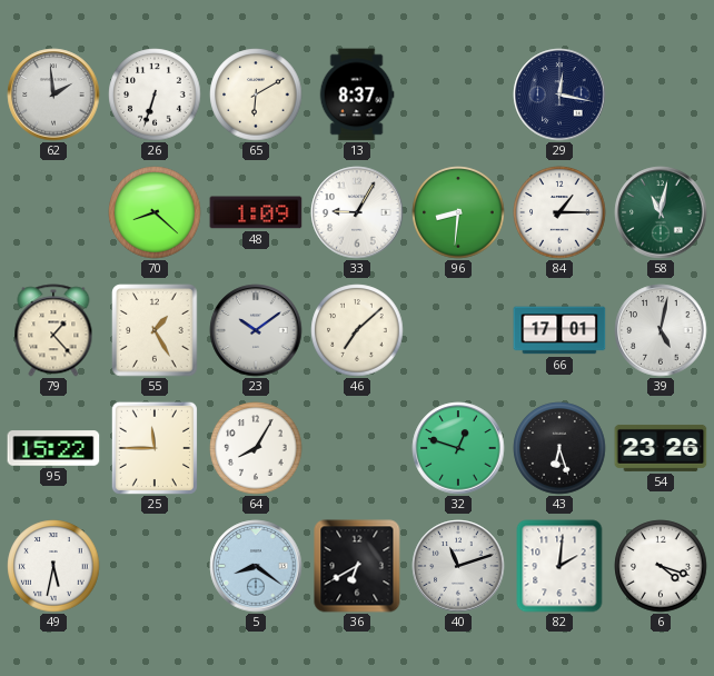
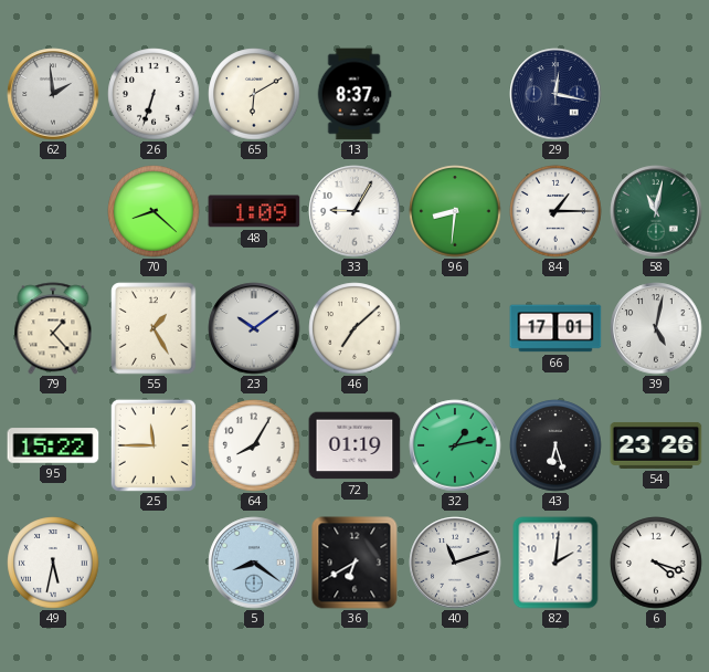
72: none -> 01:19 (354, 445)
32: 12:48 -> 1:13 (455, 445)
